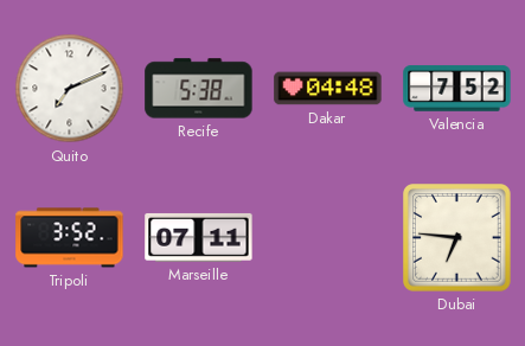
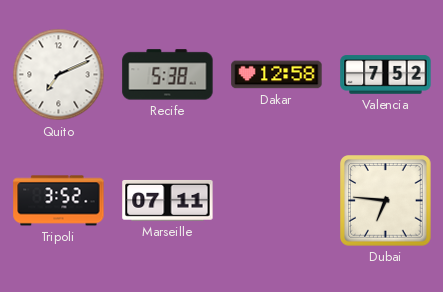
Dakar: 04:48 -> 12:58 (277, 75)
